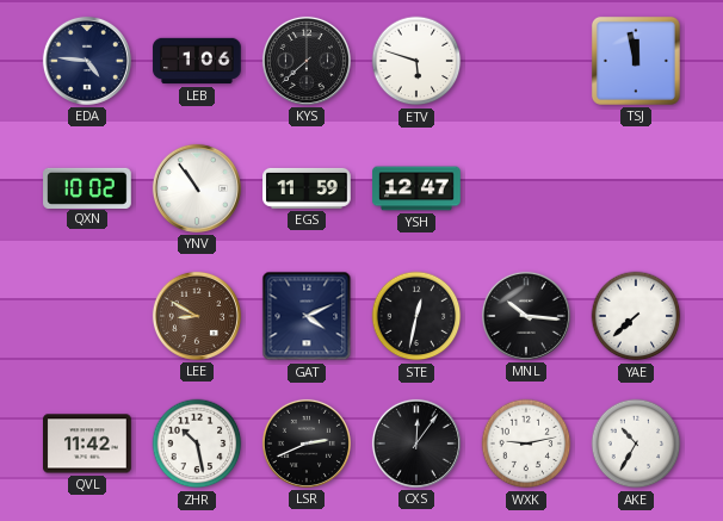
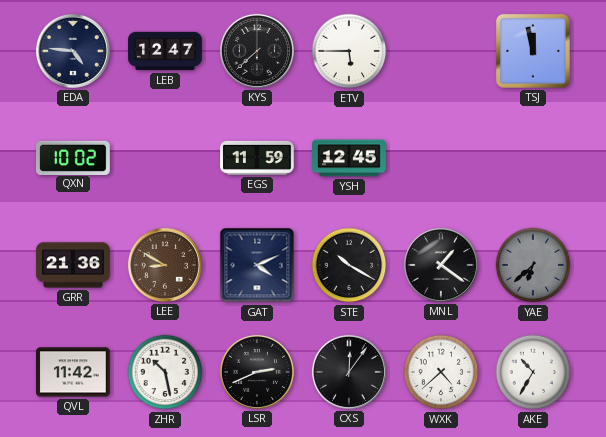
LEB: 1:06 -> 12:47 (165, 51)
ETV: 5:48 -> 5:45 (349, 51)
YNV: 10:54 -> none (197, 188)
YSH: 12:47 -> 12:45 (349, 158)
GRR: none -> 21:36 (73, 265)
STE: 12:32 -> 10:20 (349, 265)
MNL: 10:16 -> 1:21 (441, 265)
YAE: 7:38 -> 6:38 (533, 265)
YAE dial: white -> grey (533, 265)
WXK: 9:13 -> 4:38 (441, 372)
